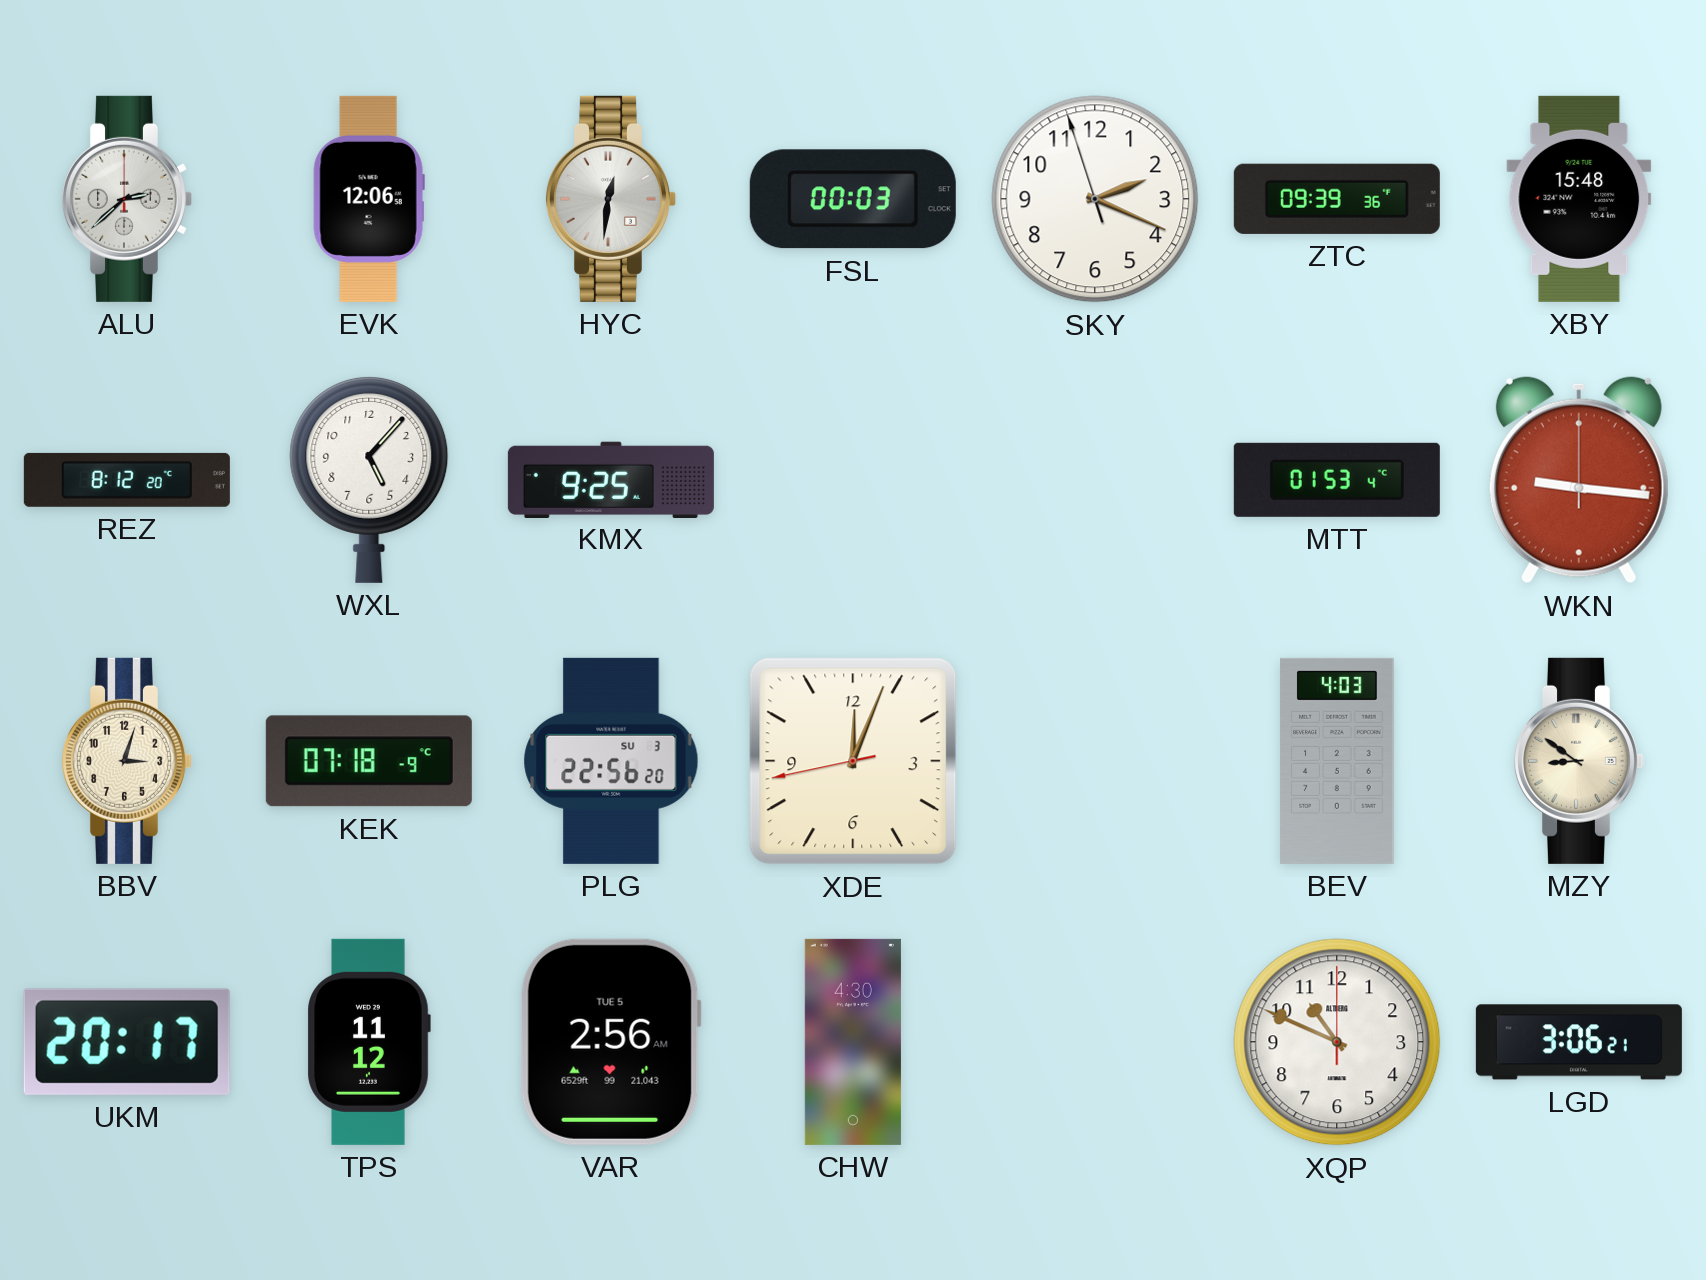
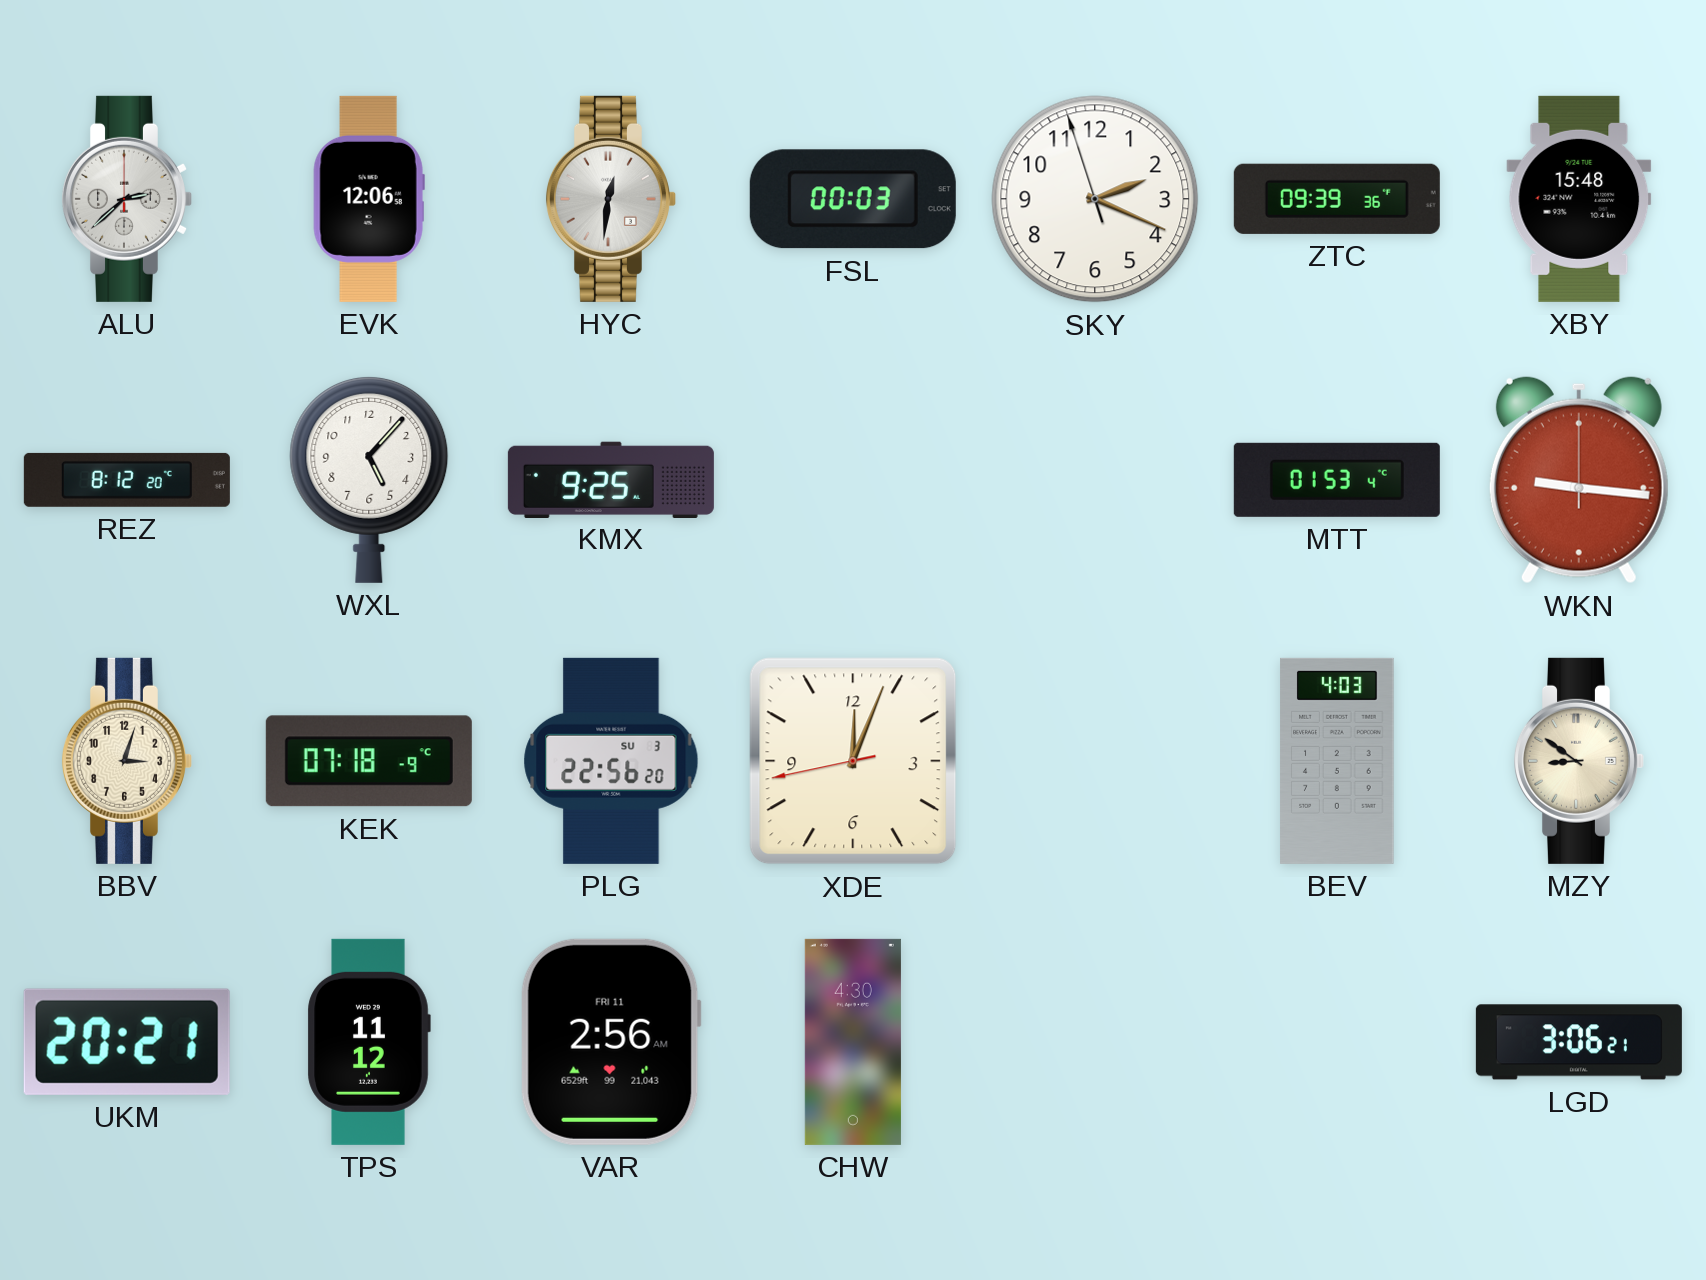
UKM: 20:17 -> 20:21 (127, 1042)
VAR date: TUE 5 -> FRI 11 (611, 1042)
XQP: 10:49 -> none (1337, 1042)
